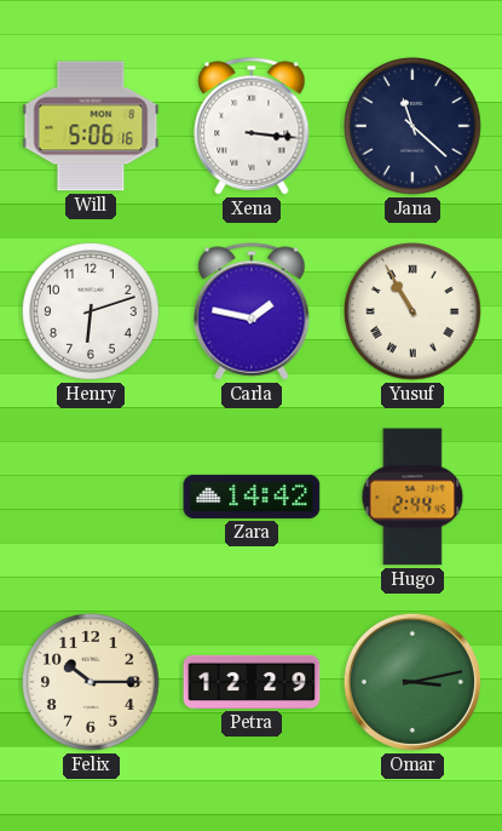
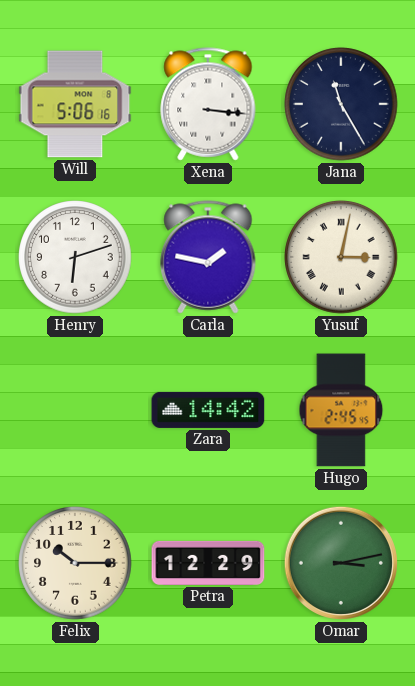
Jana: 11:22 -> 11:25 (341, 104)
Yusuf: 10:55 -> 3:02 (341, 257)
Hugo: 2:44 -> 2:45 (341, 410)
